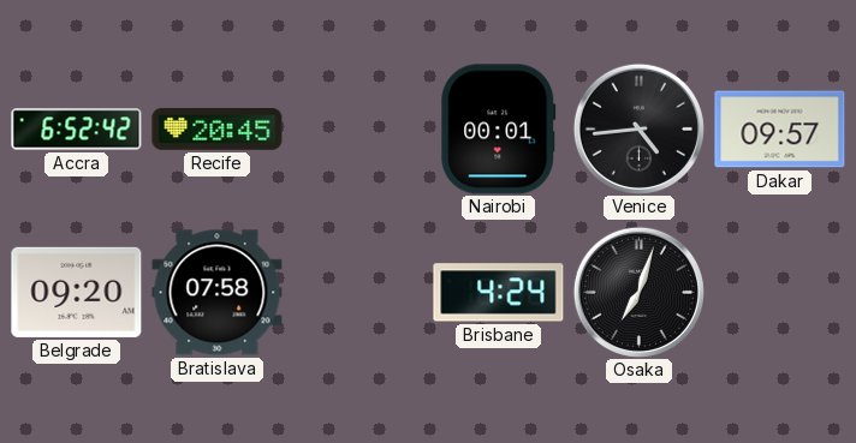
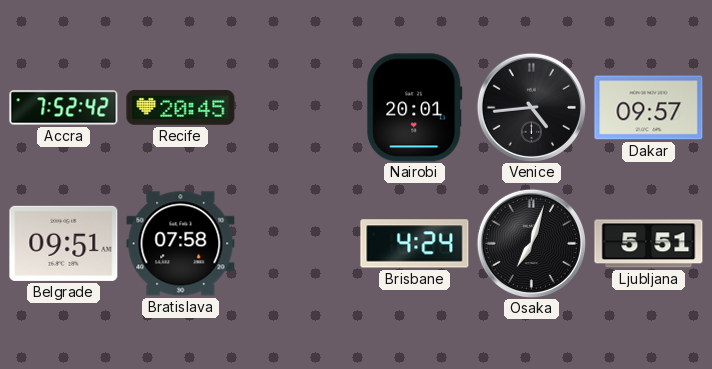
Accra: 6:52 -> 7:52 (64, 108)
Nairobi: 00:01 -> 20:01 (415, 108)
Belgrade: 09:20 -> 09:51 (64, 243)
Ljubljana: none -> 5:51 (649, 244)
